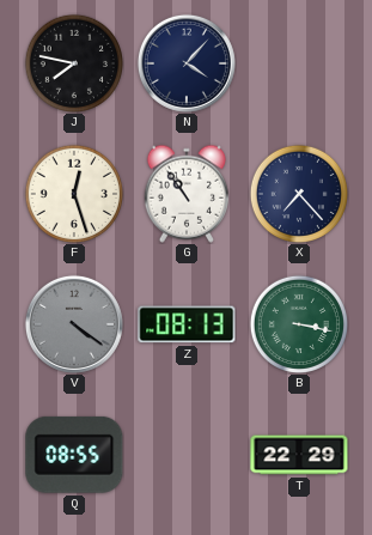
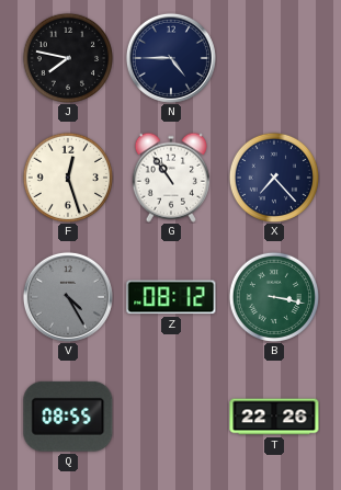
N: 4:07 -> 4:45 (171, 58)
V: 4:21 -> 4:25 (68, 297)
Z: 08:13 -> 08:12 (171, 297)
T: 22:29 -> 22:26 (274, 417)
